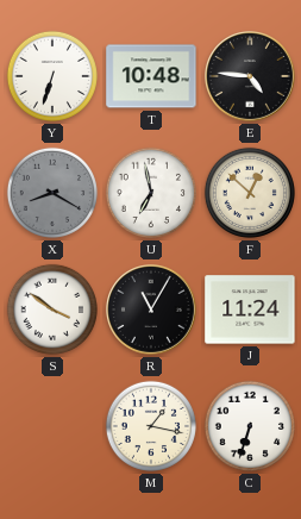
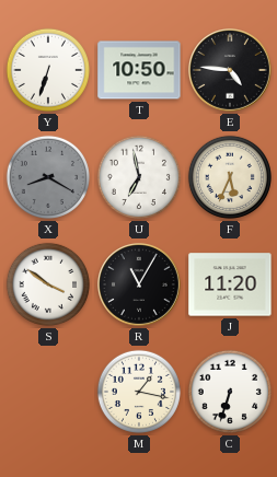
T: 10:48 -> 10:50 (139, 70)
F: 12:52 -> 5:34 (230, 177)
J: 11:24 -> 11:20 (230, 284)
